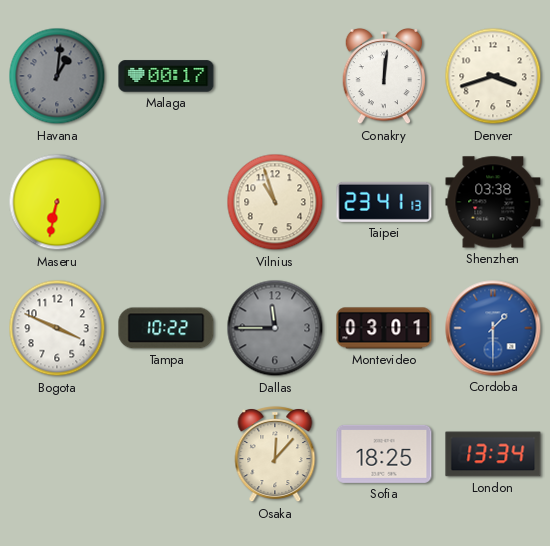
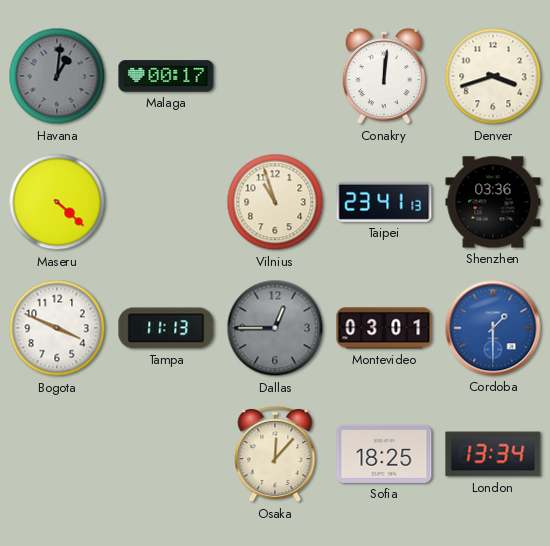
Maseru: 6:32 -> 4:22 (57, 202)
Shenzhen: 03:38 -> 03:36 (493, 202)
Tampa: 10:22 -> 11:13 (166, 328)
Dallas: 11:45 -> 12:45 (275, 328)
